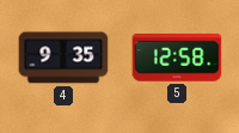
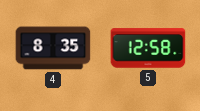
4: 9:35 -> 8:35 (53, 48)
